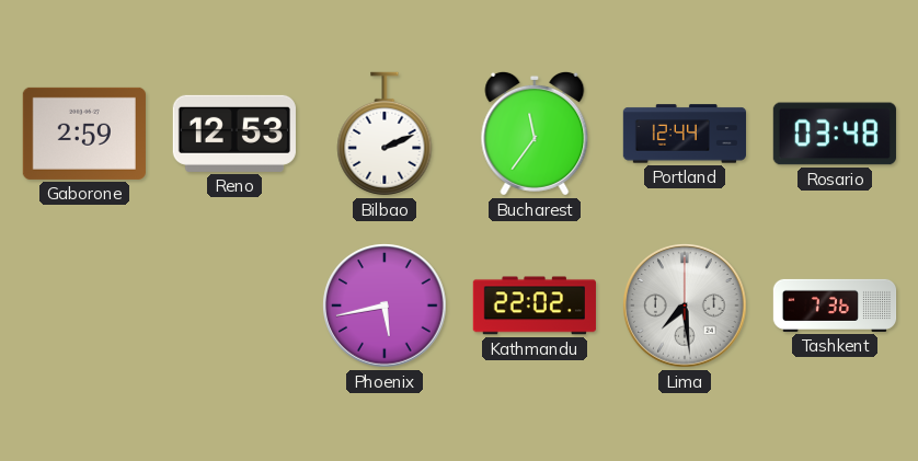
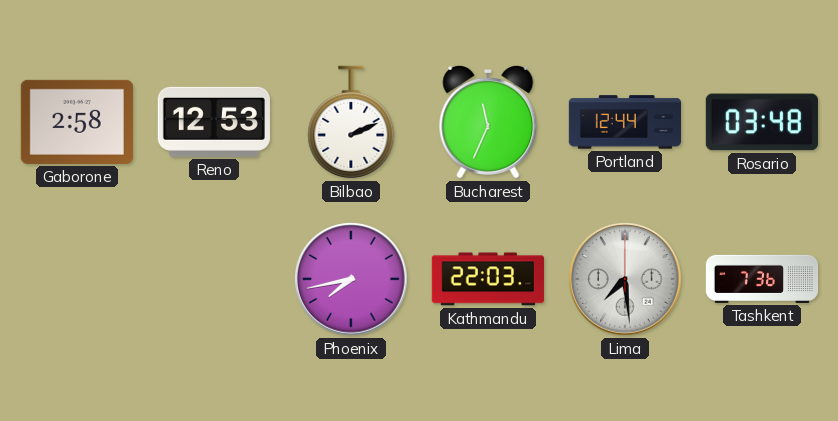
Gaborone: 2:59 -> 2:58 (77, 122)
Bucharest: 11:36 -> 11:34 (488, 122)
Phoenix: 5:43 -> 7:43 (351, 279)
Kathmandu: 22:02 -> 22:03 (488, 279)
